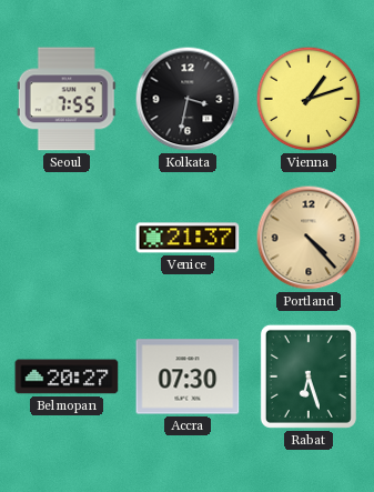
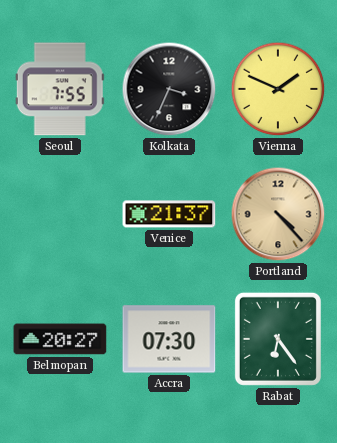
Kolkata: 3:32 -> 3:34 (169, 89)
Vienna: 1:12 -> 1:49 (278, 89)
Rabat: 6:27 -> 6:24 (278, 339)
